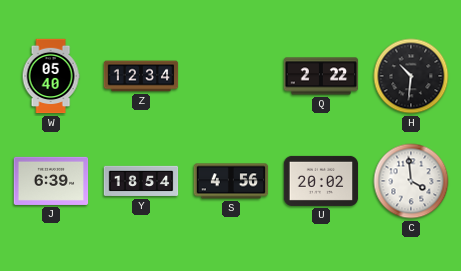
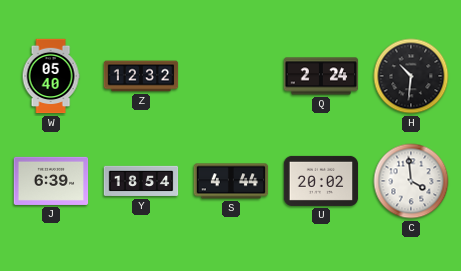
Z: 12:34 -> 12:32 (141, 76)
Q: 2:22 -> 2:24 (321, 76)
S: 4:56 -> 4:44 (231, 181)
